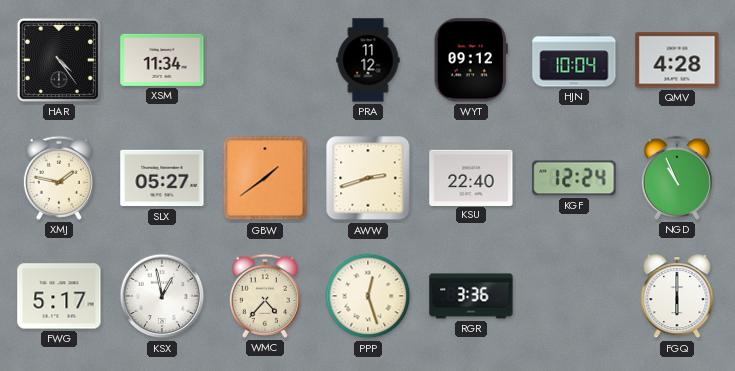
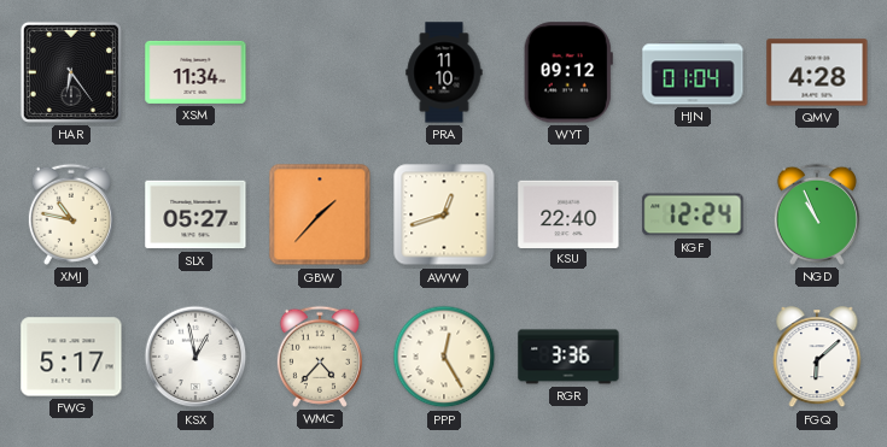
HAR: 4:24 -> 6:24 (71, 72)
PRA: 11:12 -> 11:10 (444, 72)
HJN: 10:04 -> 01:04 (693, 72)
XMJ: 1:47 -> 10:47 (71, 214)
GBW: 1:39 -> 1:37 (320, 214)
AWW: 2:42 -> 12:42 (444, 214)
PPP: 12:27 -> 12:25 (444, 357)
FGQ: 6:00 -> 6:08 (817, 358)
